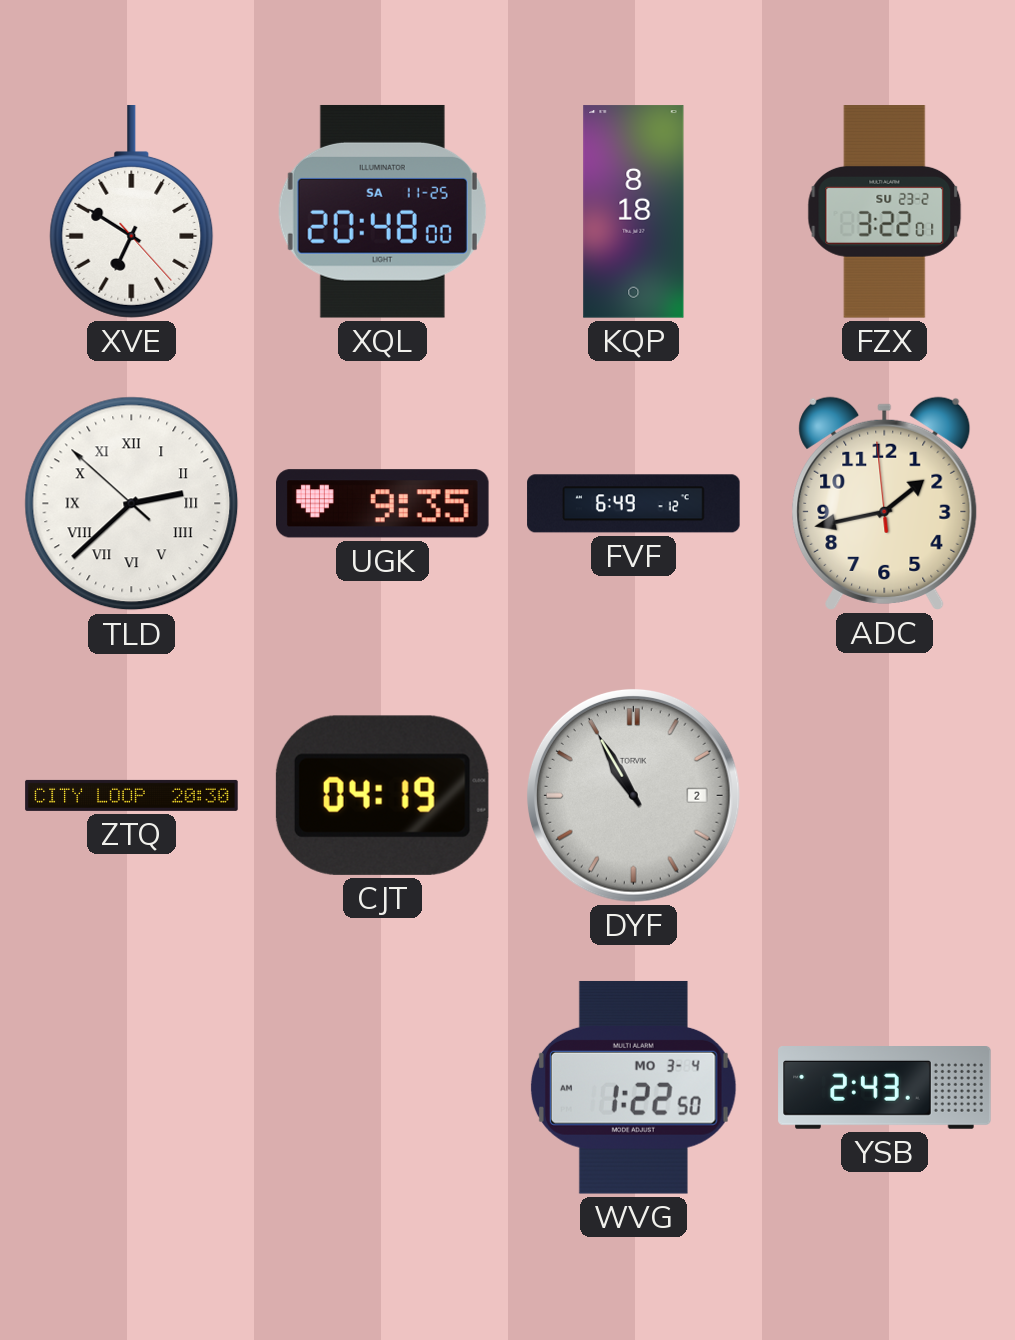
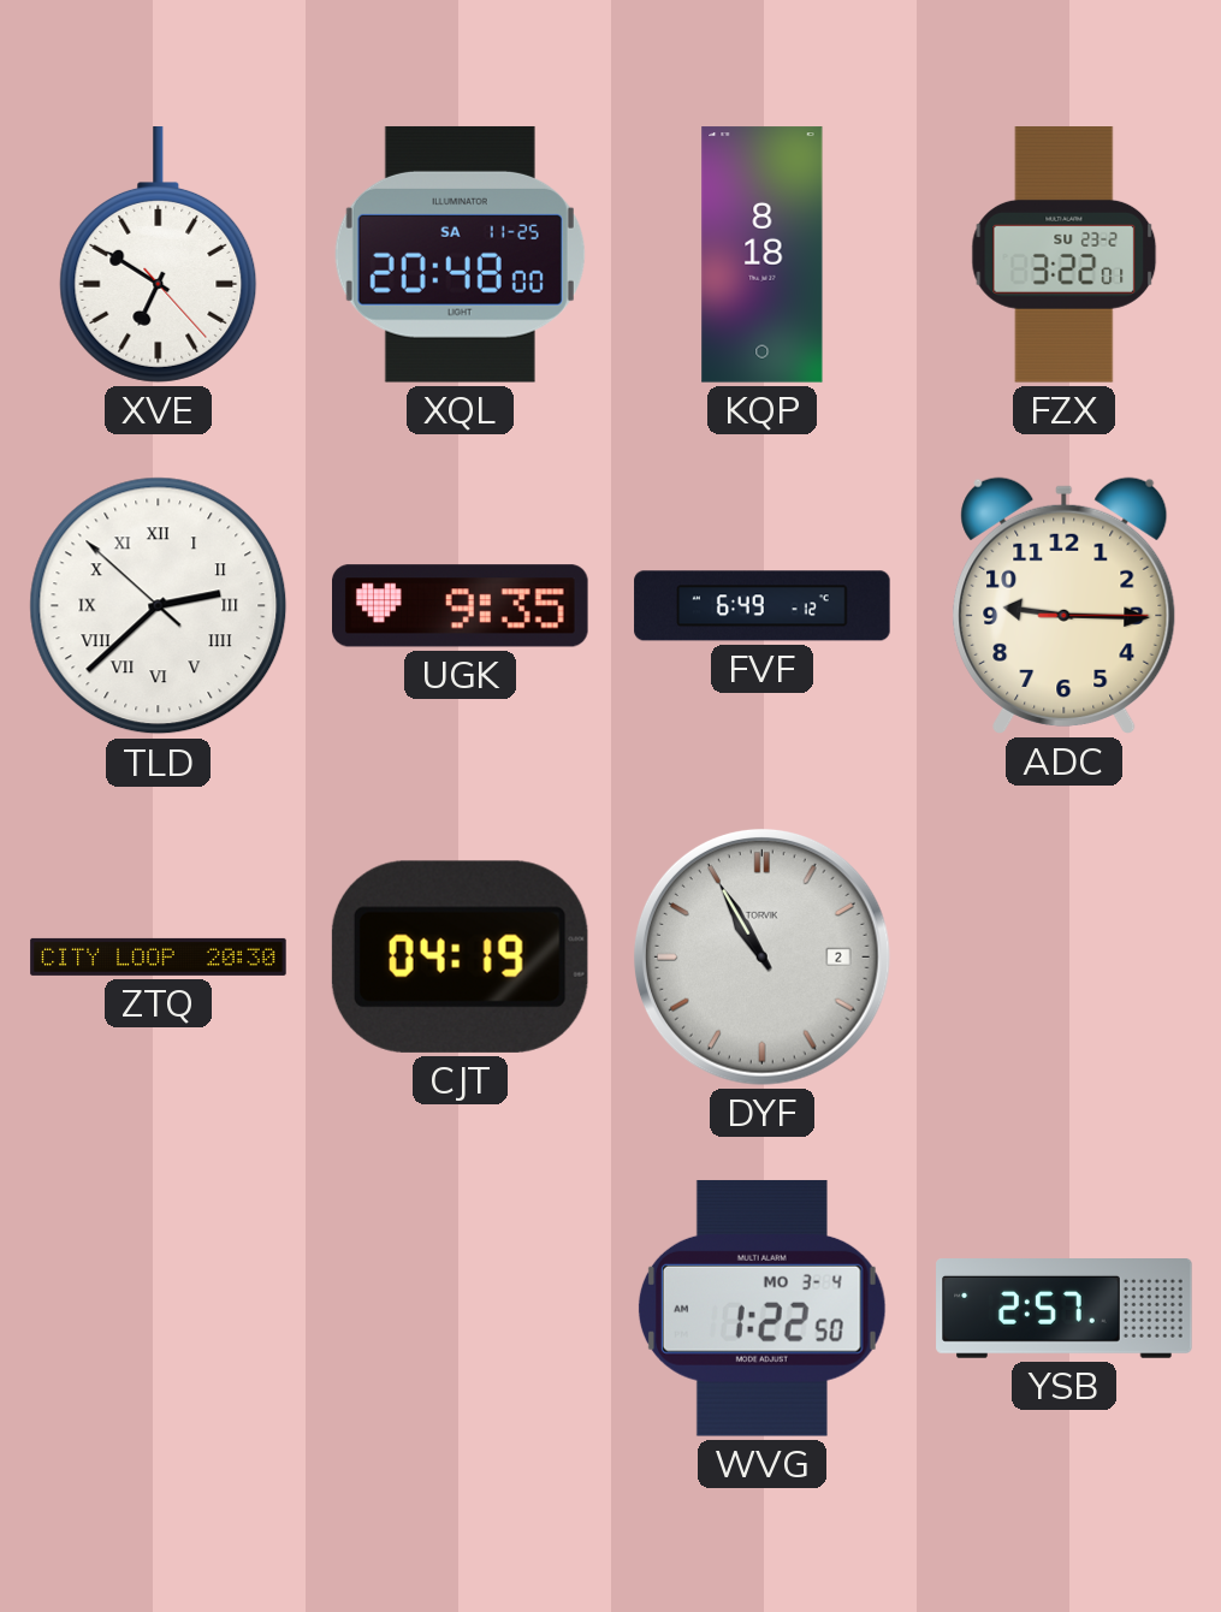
ADC: 1:42 -> 9:15 (1065, 605)
YSB: 2:43 -> 2:57 (1065, 1309)
